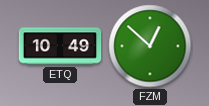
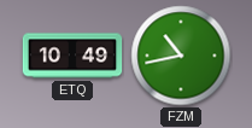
FZM: 12:52 -> 10:43 (181, 56)
